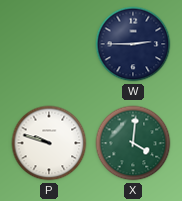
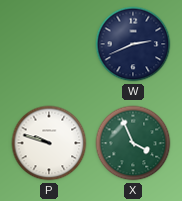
W: 2:45 -> 2:41 (133, 44)
X: 4:01 -> 3:56 (133, 143)
